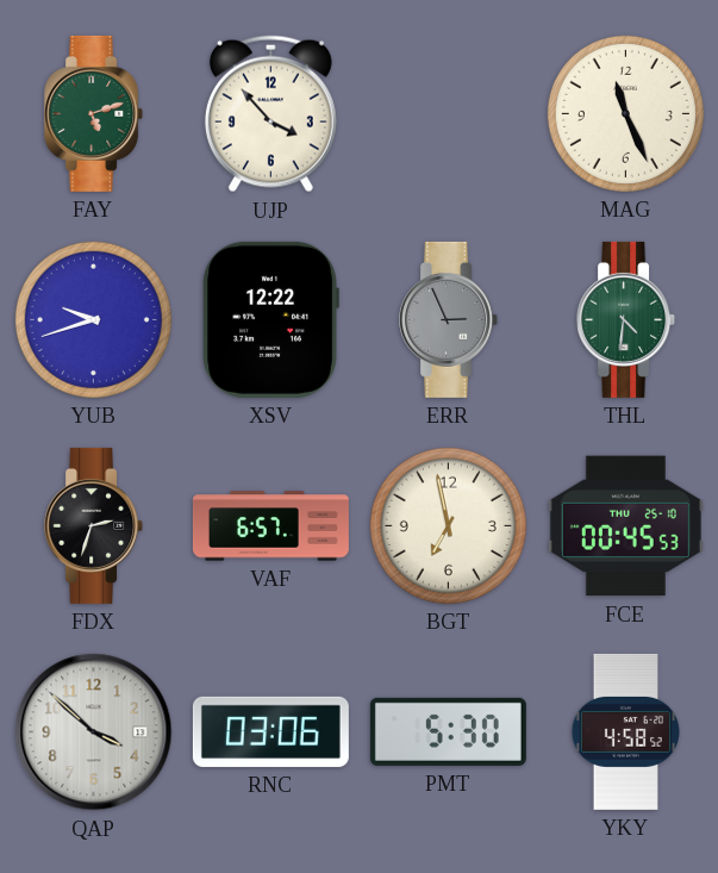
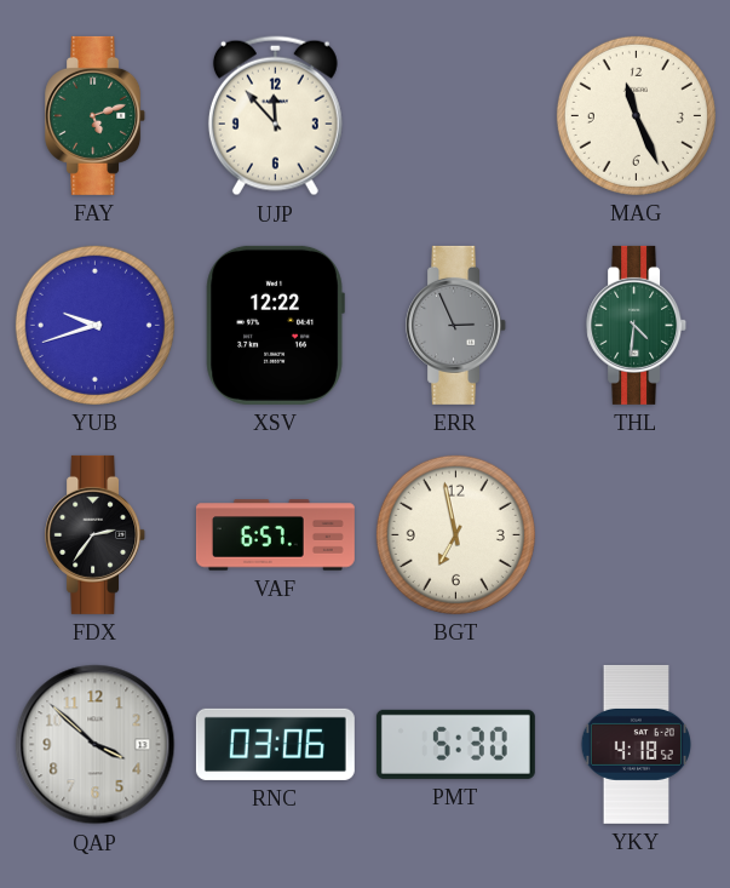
UJP: 3:53 -> 11:53 (275, 116)
FDX: 2:33 -> 2:36 (96, 534)
FCE: 00:45 -> none (625, 526)
YKY: 4:58 -> 4:18 (636, 744)
